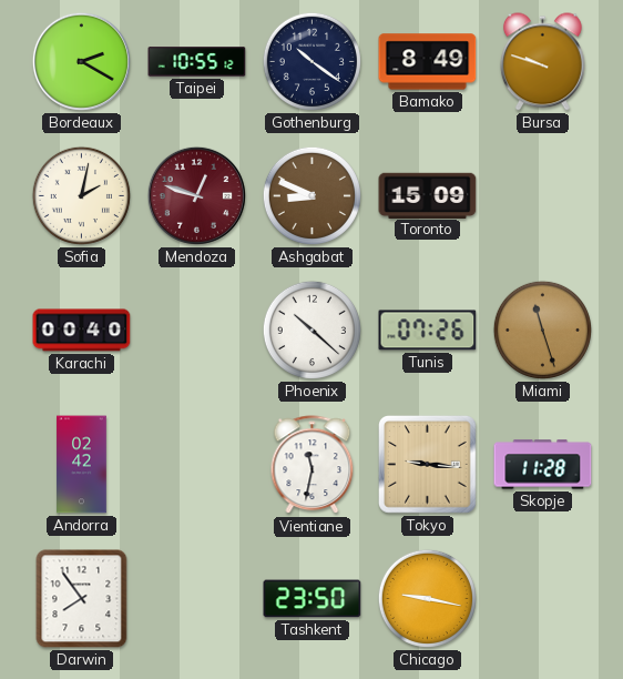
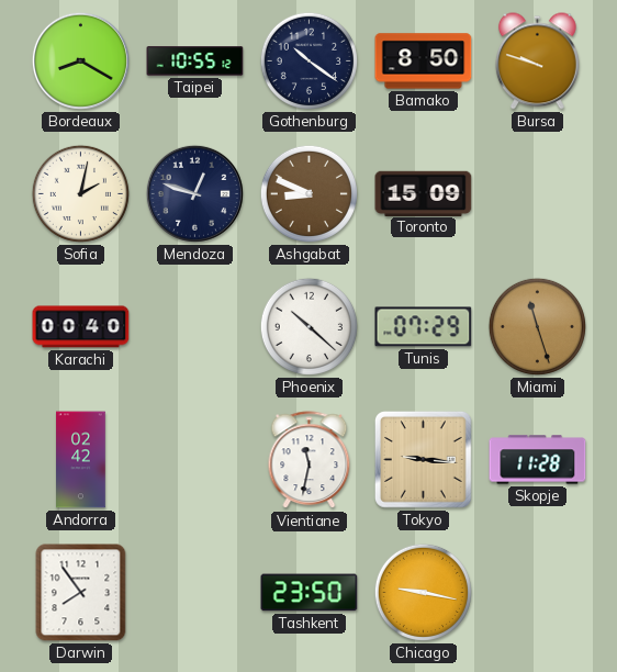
Bordeaux: 2:20 -> 8:20 (80, 60)
Bamako: 8:49 -> 8:50 (424, 61)
Mendoza dial: burgundy -> navy (194, 193)
Tunis: 07:26 -> 07:29 (424, 327)
